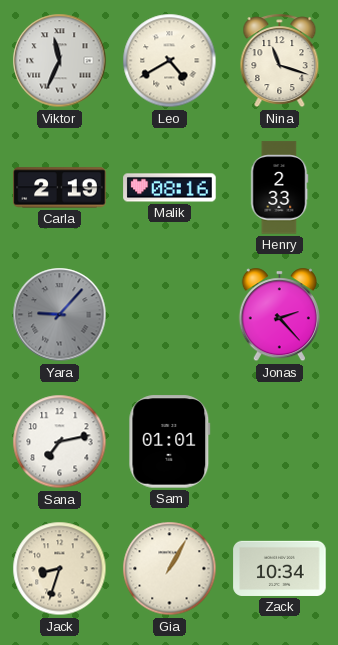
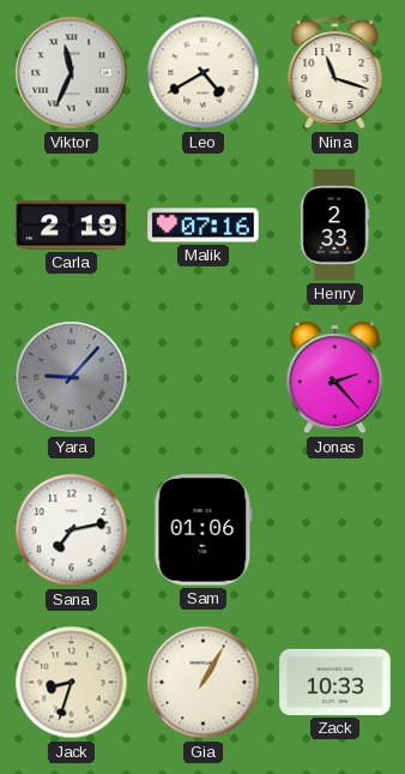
Malik: 08:16 -> 07:16 (204, 226)
Sam: 01:01 -> 01:06 (204, 530)
Zack: 10:34 -> 10:33 (336, 682)
